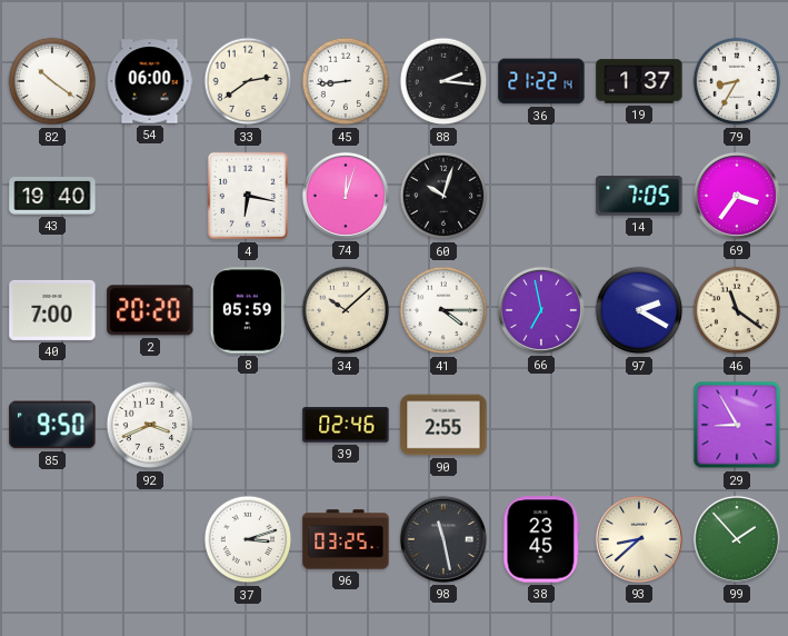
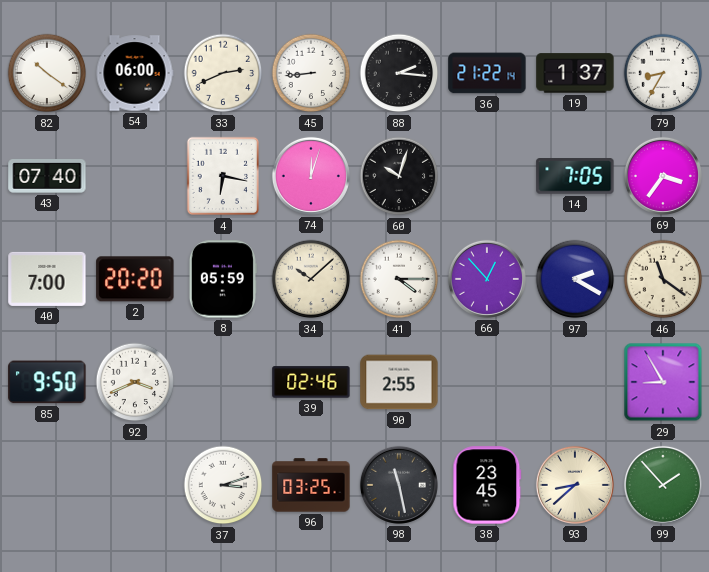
33: 2:39 -> 2:41 (223, 73)
43: 19:40 -> 07:40 (47, 177)
66: 6:58 -> 12:53 (487, 279)
